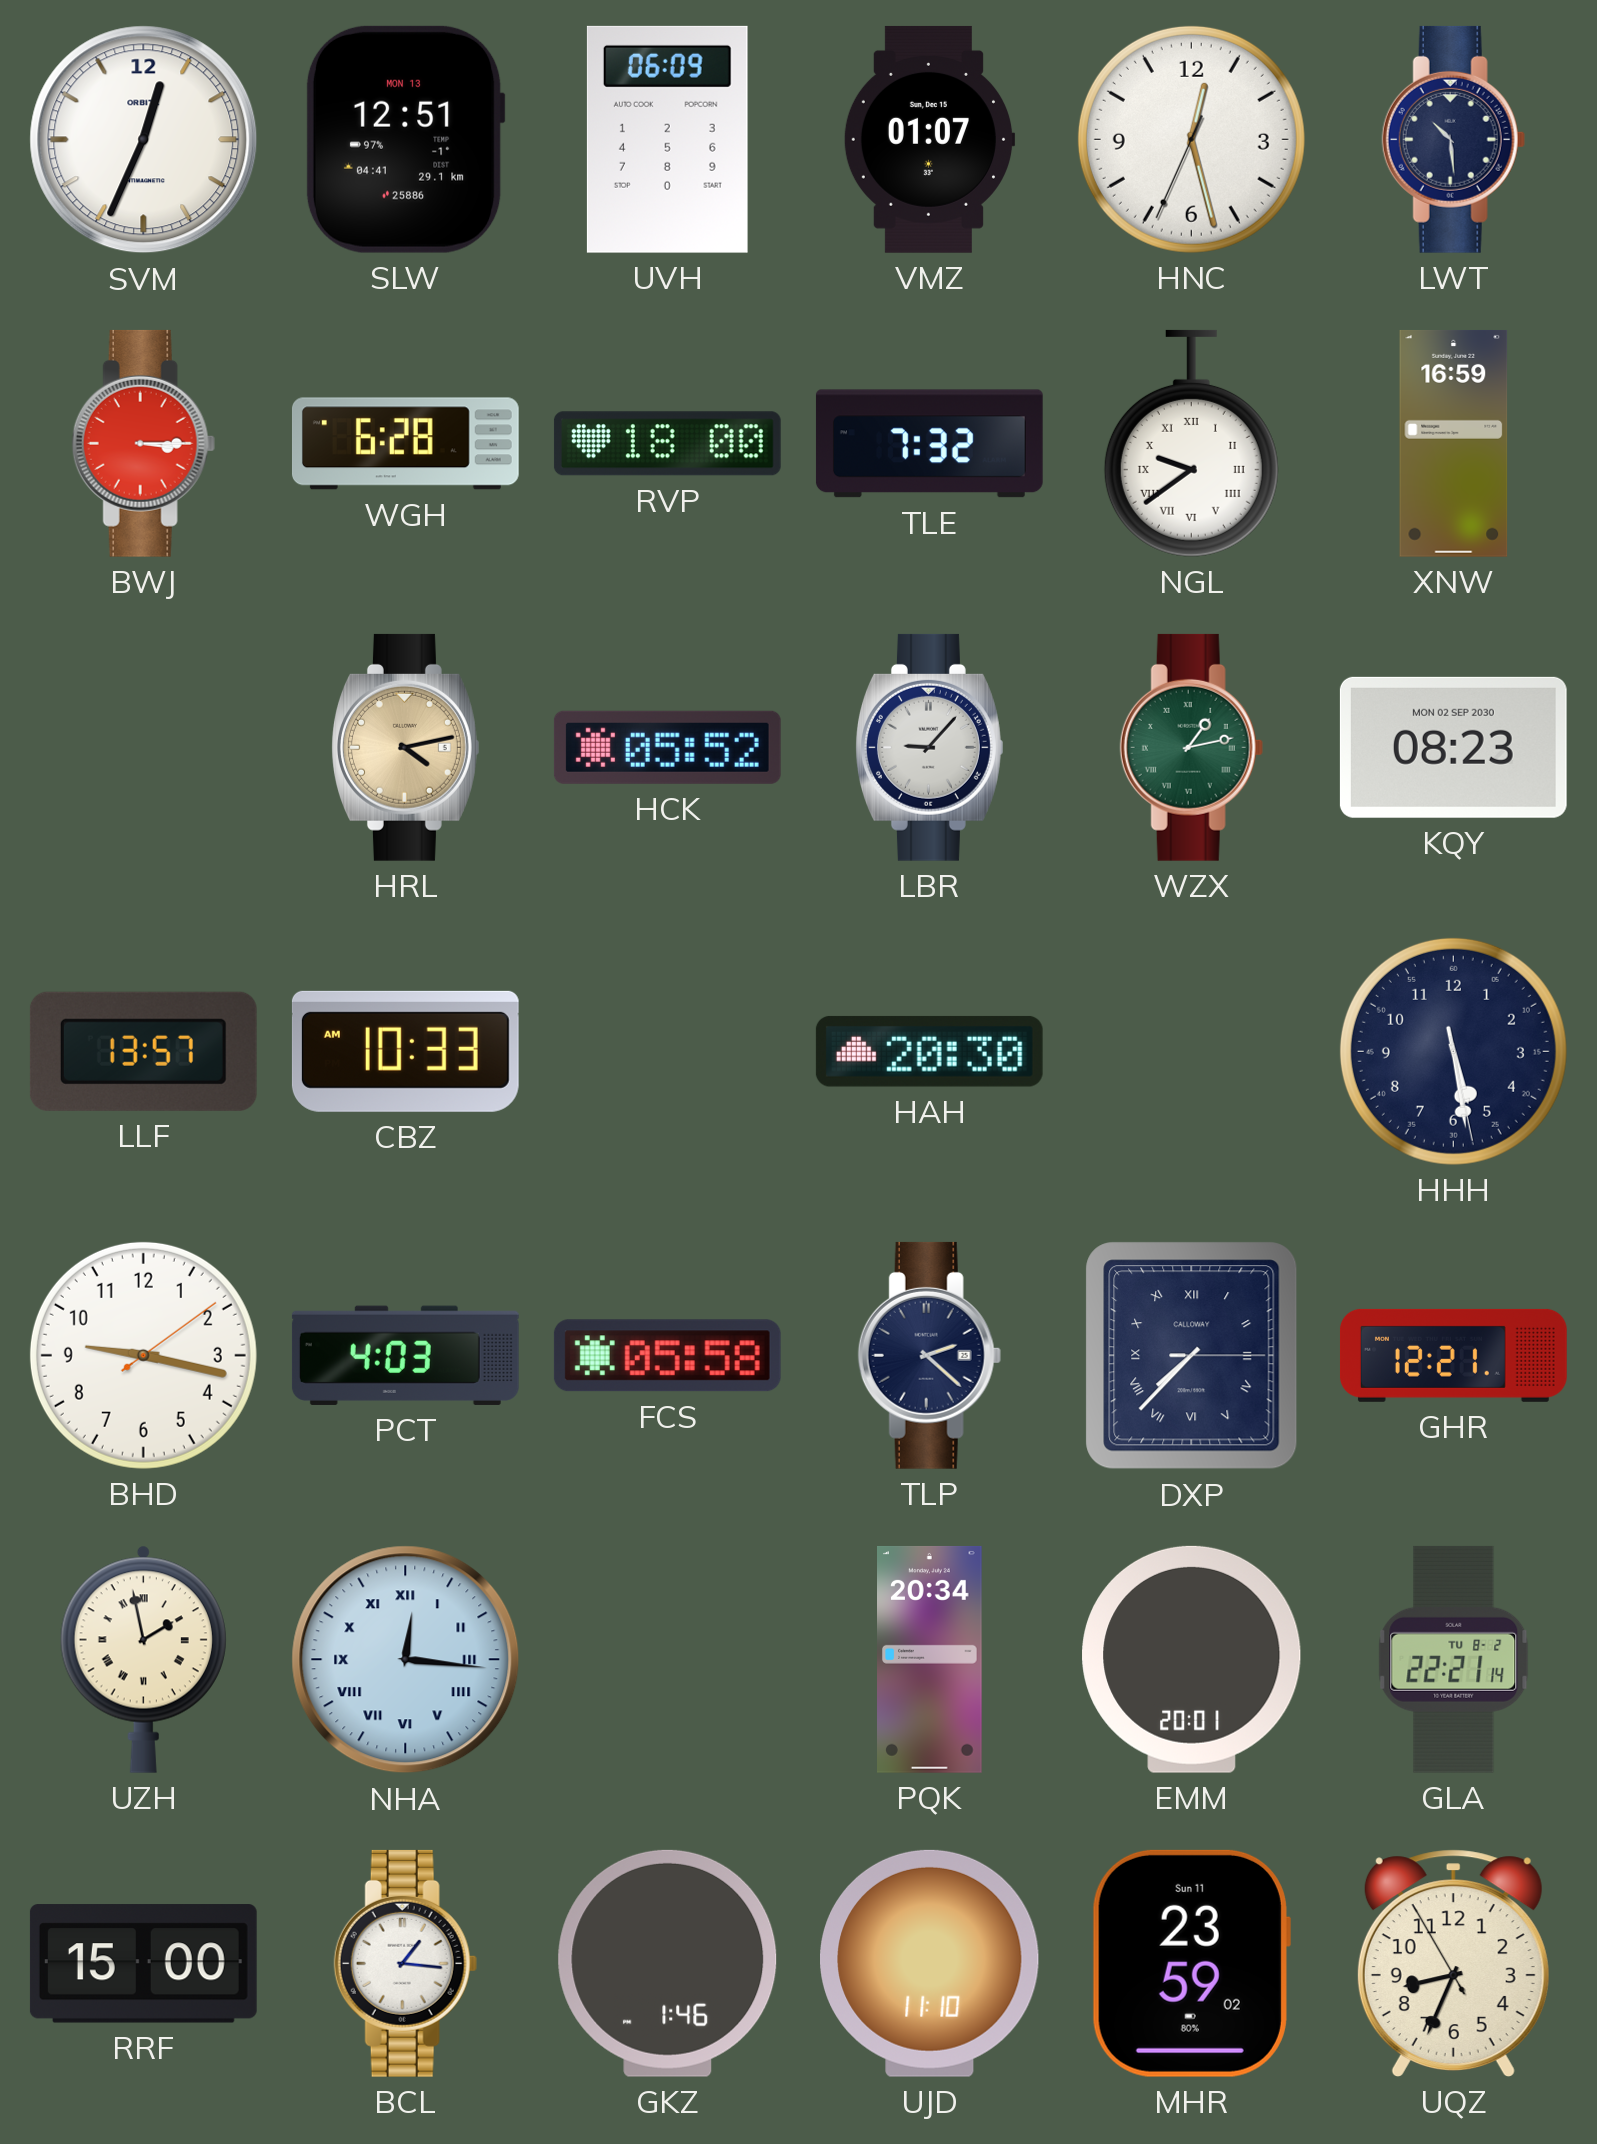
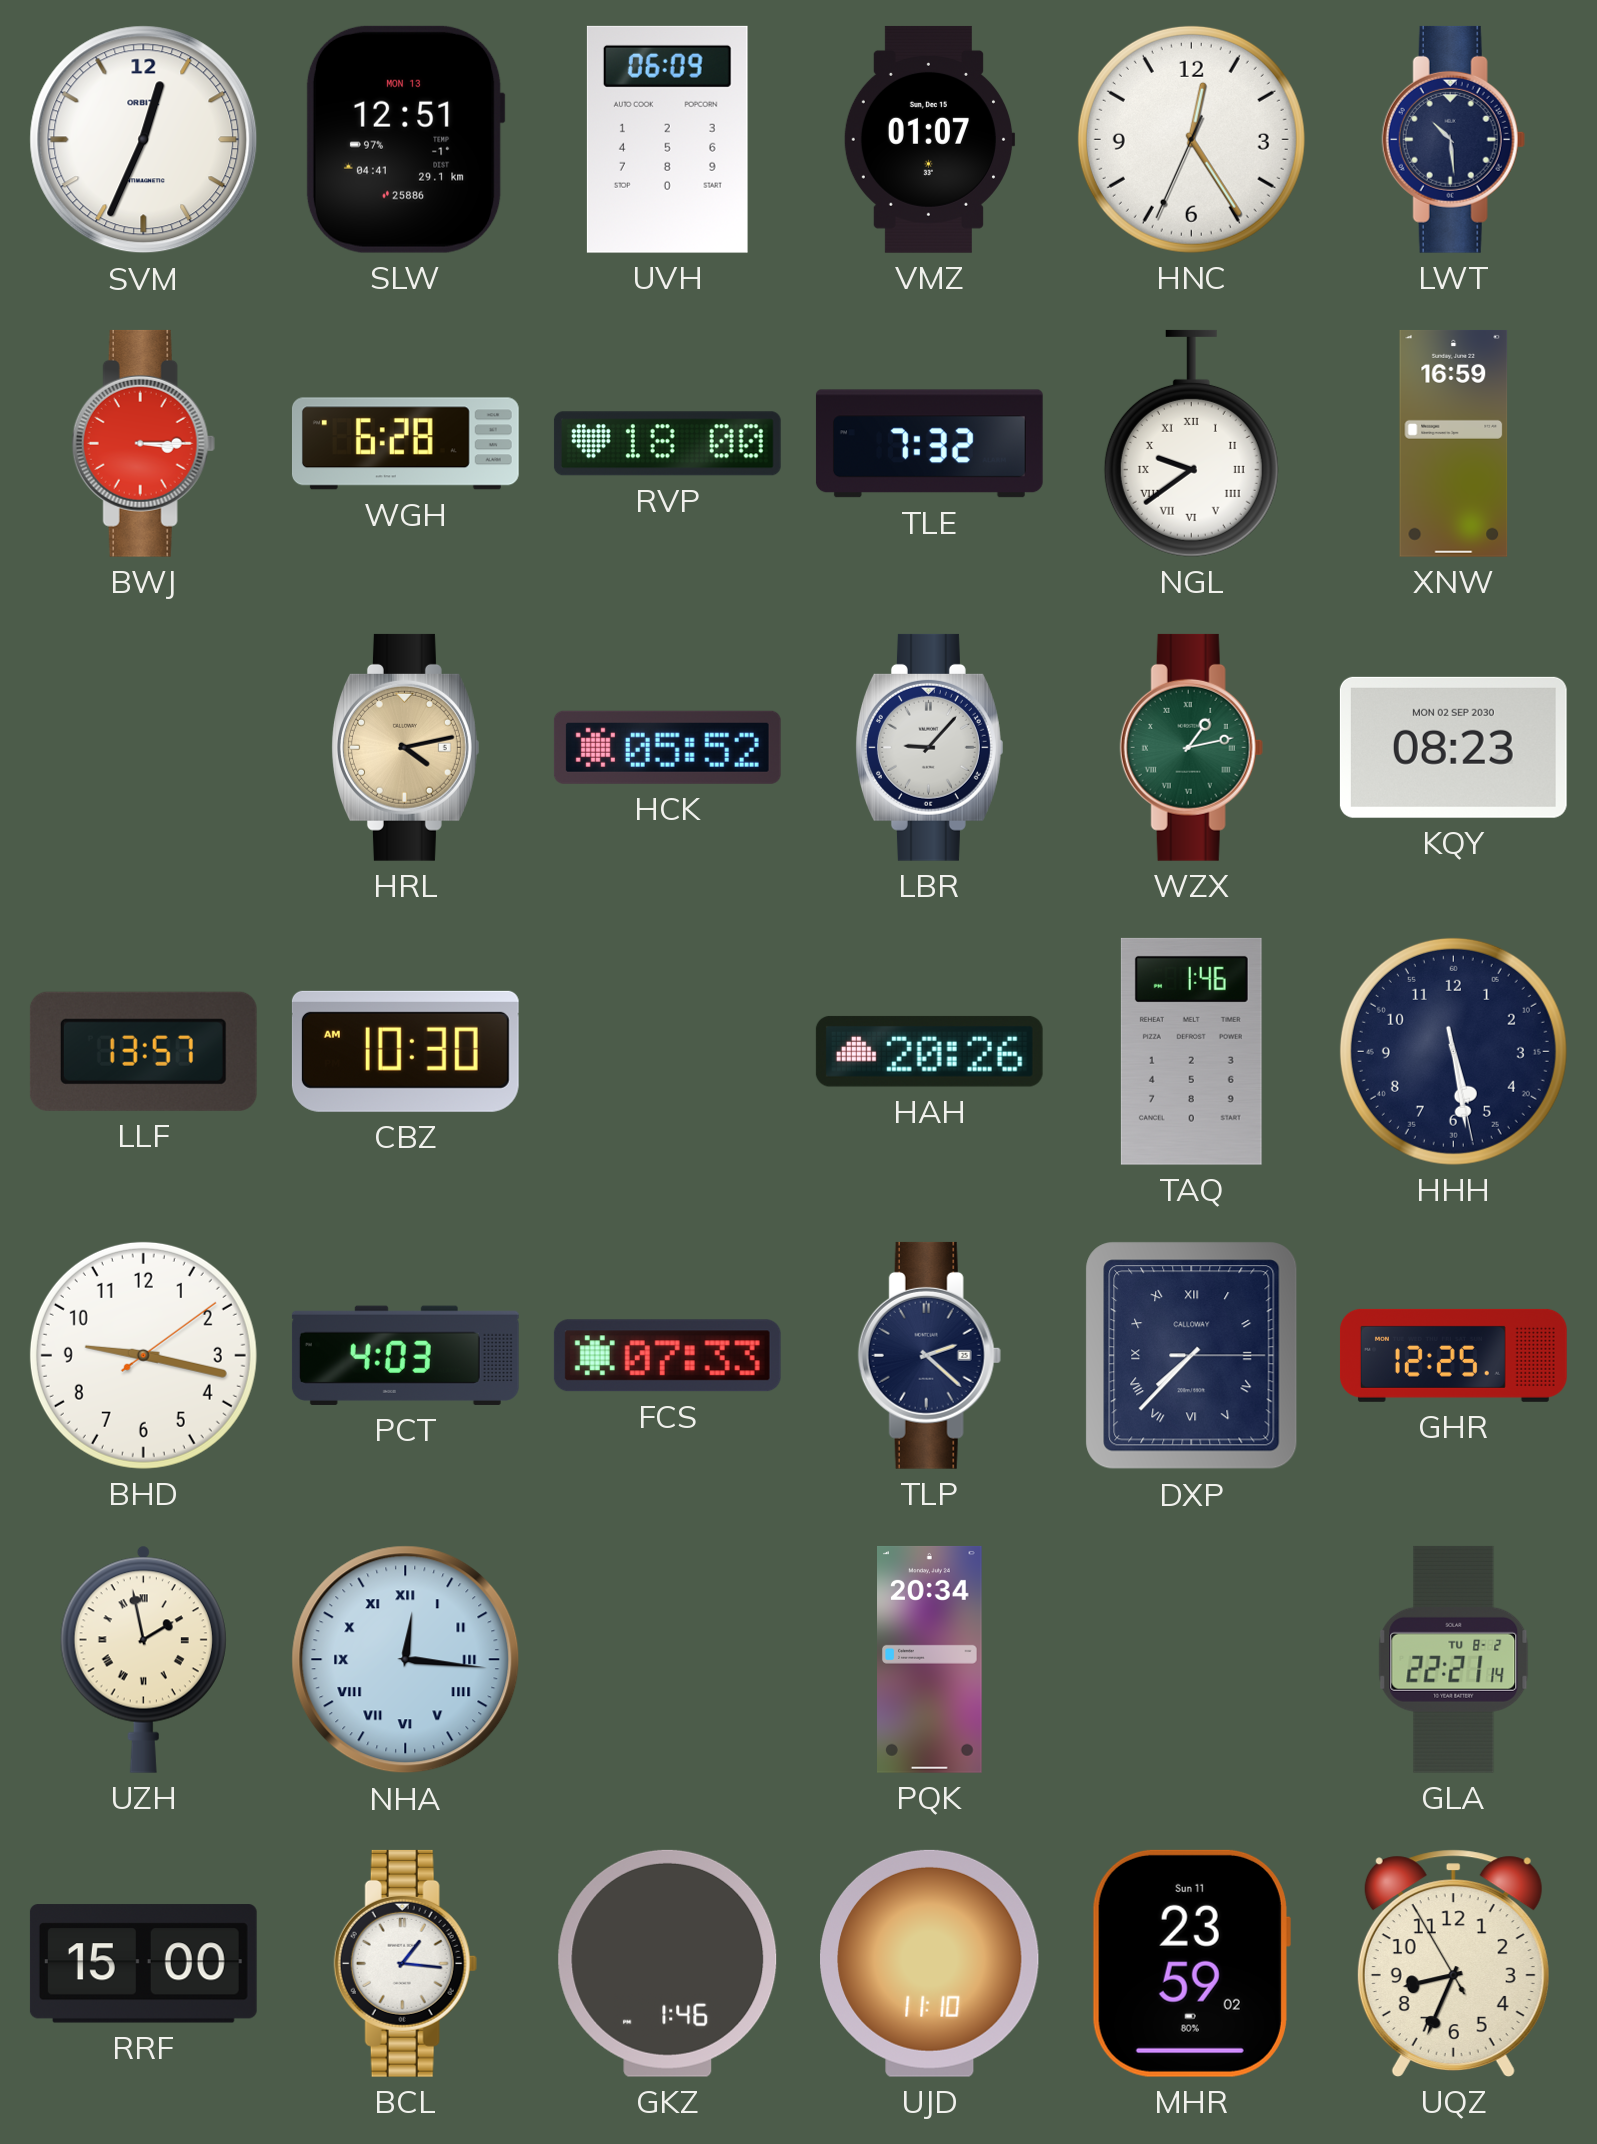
HNC: 12:27 -> 12:24 (1191, 139)
CBZ: 10:33 -> 10:30 (405, 1051)
HAH: 20:30 -> 20:26 (929, 1051)
TAQ: none -> 1:46 (1191, 1051)
FCS: 05:58 -> 07:33 (667, 1356)
GHR: 12:21 -> 12:25 (1453, 1355)
EMM: 20:01 -> none (1192, 1659)
